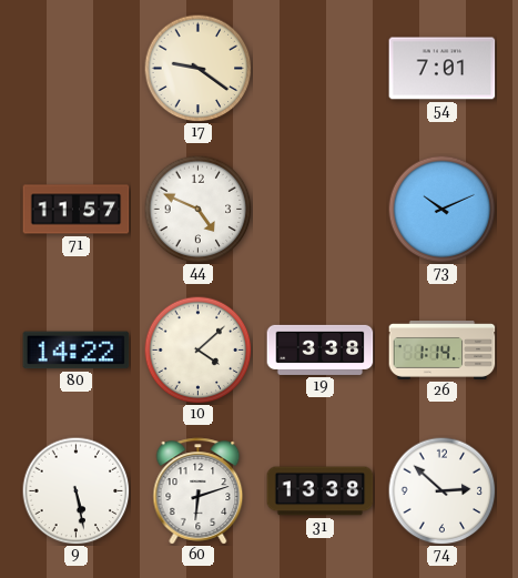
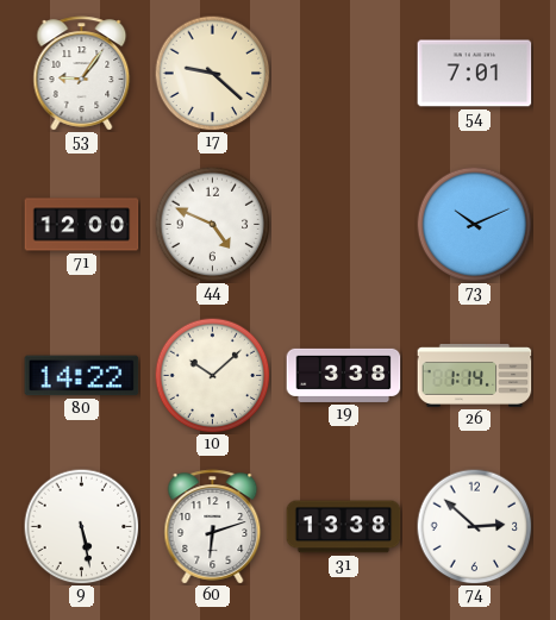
53: none -> 9:06 (82, 74)
17: 9:21 -> 9:22 (212, 73)
71: 11:57 -> 12:00 (82, 225)
10: 4:08 -> 10:08 (212, 375)
